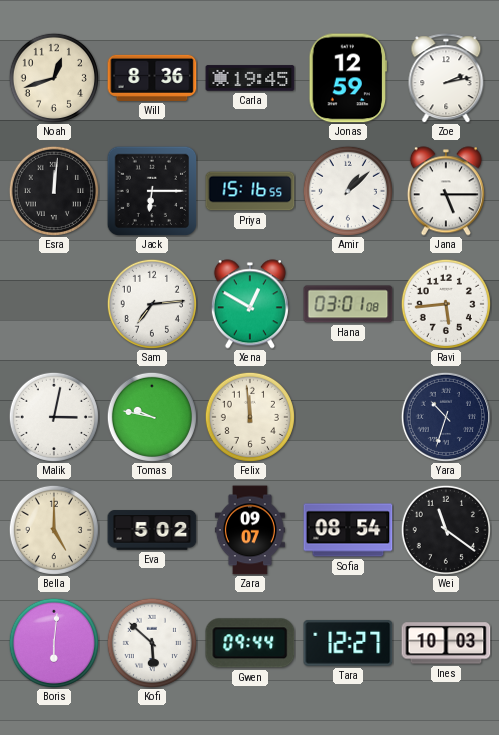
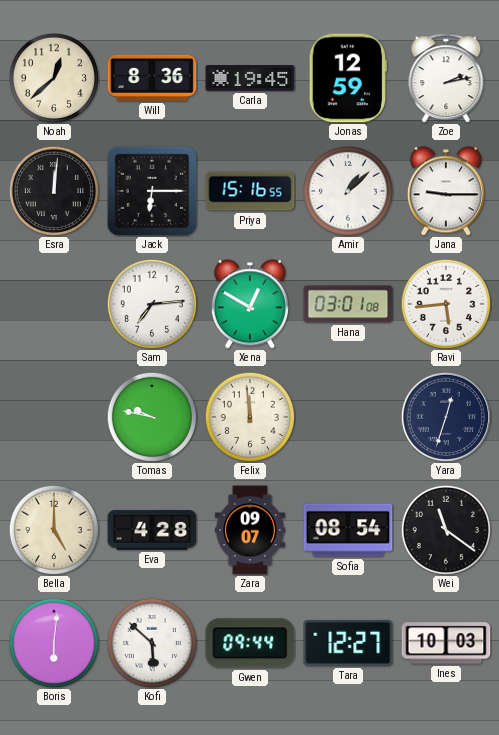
Noah: 12:42 -> 12:38 (54, 78)
Jana: 5:15 -> 9:15 (446, 191)
Malik: 3:02 -> none (54, 417)
Yara: 10:33 -> 12:33 (446, 417)
Eva: 5:02 -> 4:28 (152, 530)
